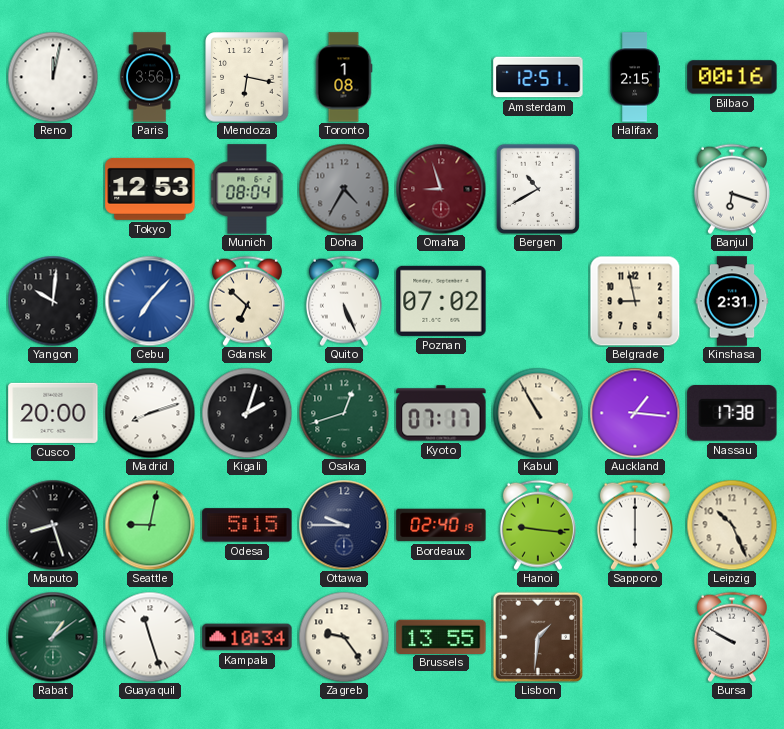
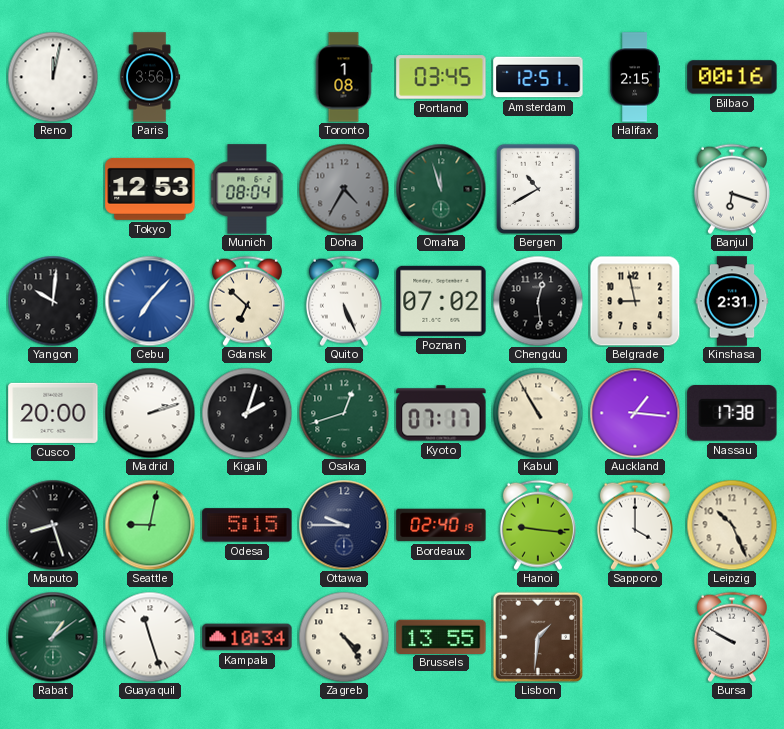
Mendoza: 6:17 -> none (247, 77)
Portland: none -> 03:45 (441, 77)
Omaha: 8:57 -> 11:57 (441, 189)
Omaha dial: burgundy -> green (441, 189)
Chengdu: none -> 12:29 (538, 301)
Madrid: 8:12 -> 2:12 (150, 413)
Sapporo: 6:00 -> 4:00 (635, 525)
Zagreb: 9:24 -> 4:24 (344, 637)
